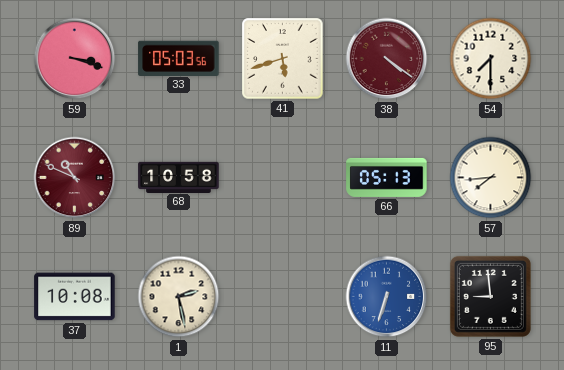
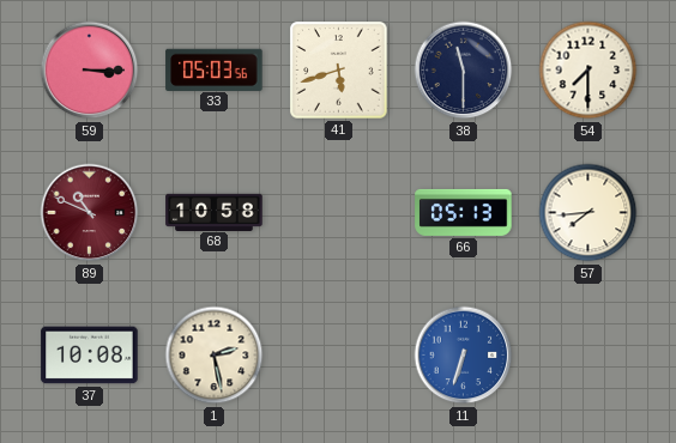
59: 3:18 -> 3:15 (90, 71)
38: 4:21 -> 11:30 (464, 71)
38 dial: burgundy -> navy (464, 71)
95: 8:59 -> none (490, 296)
